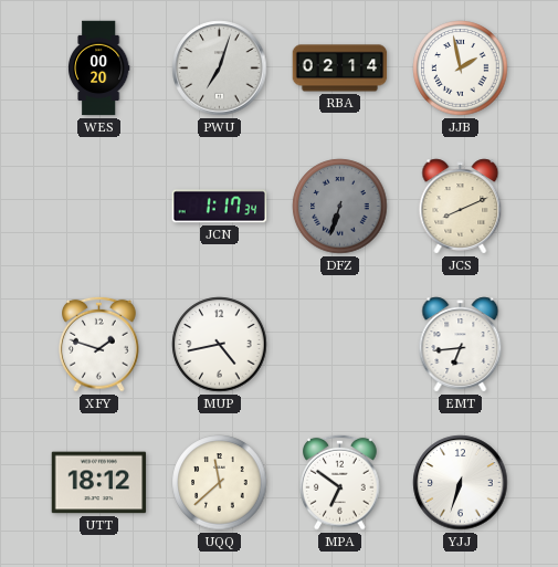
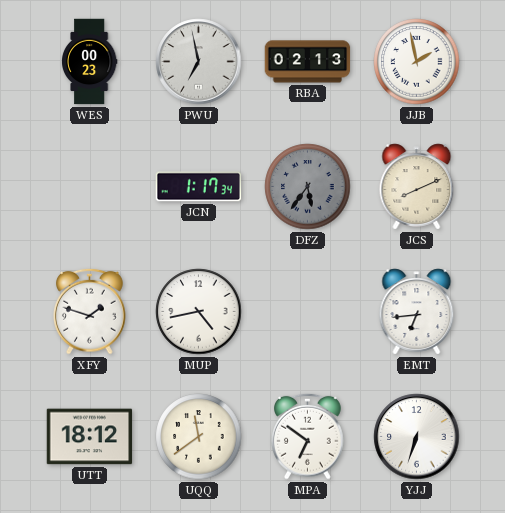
WES: 00:20 -> 00:23 (89, 62)
PWU: 7:03 -> 6:58 (199, 62)
RBA: 02:14 -> 02:13 (308, 62)
DFZ: 6:33 -> 5:36 (308, 187)
UQQ: 11:38 -> 11:39 (199, 437)
